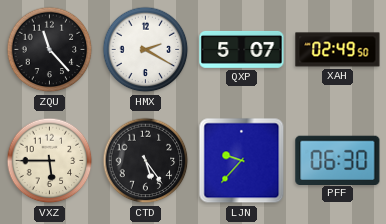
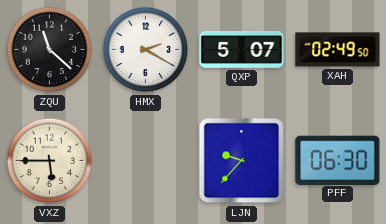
ZQU: 11:23 -> 11:22 (50, 50)
CTD: 5:24 -> none (146, 161)
